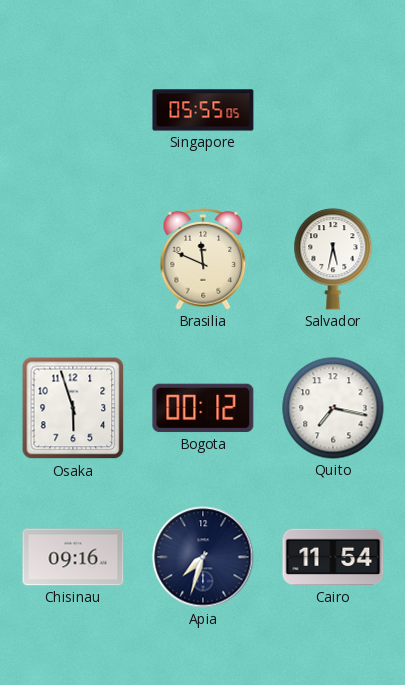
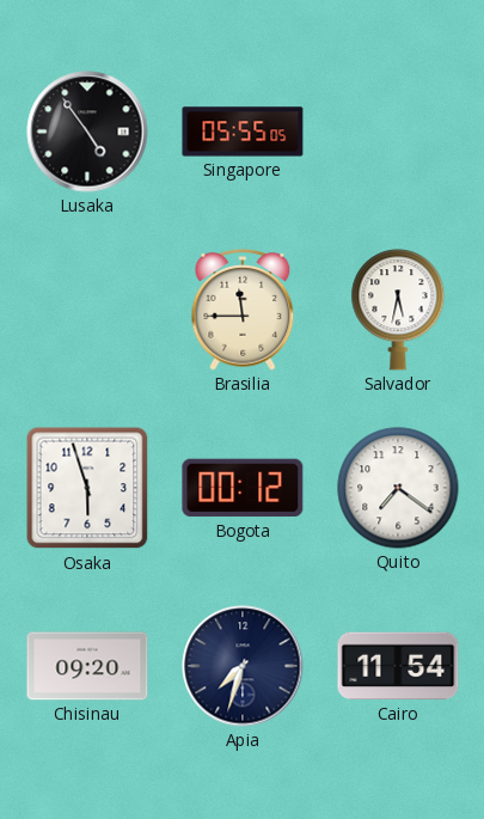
Lusaka: none -> 4:54 (87, 132)
Brasilia: 11:49 -> 11:45 (243, 310)
Quito: 7:17 -> 7:21 (398, 488)
Chisinau: 09:16 -> 09:20 (87, 666)
